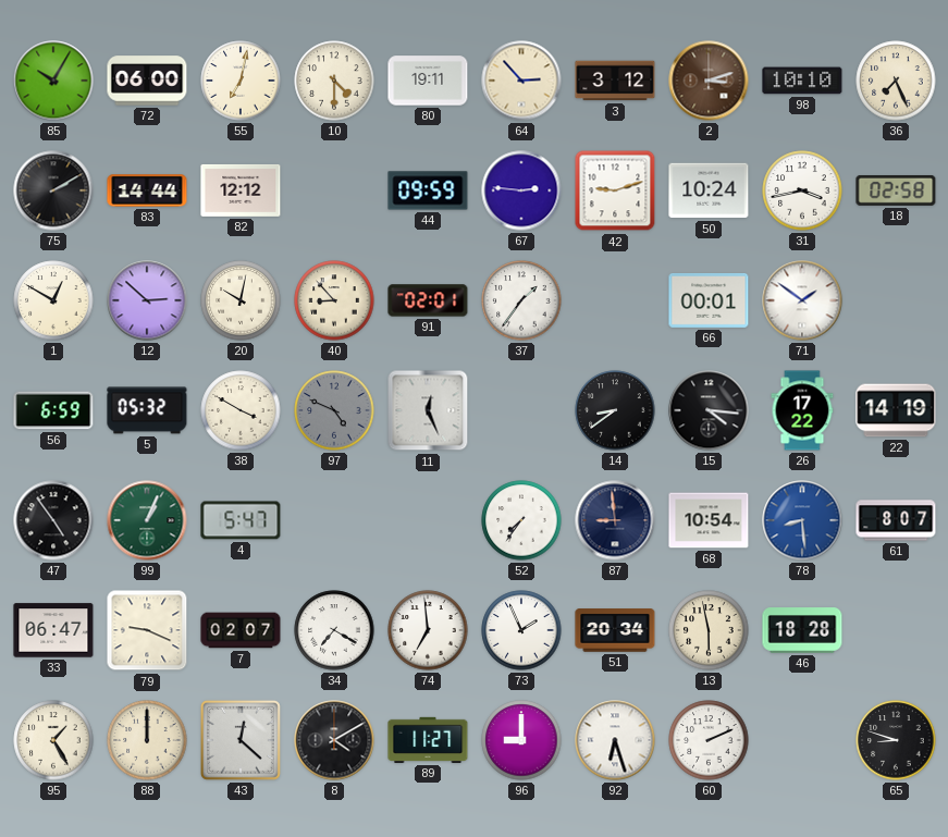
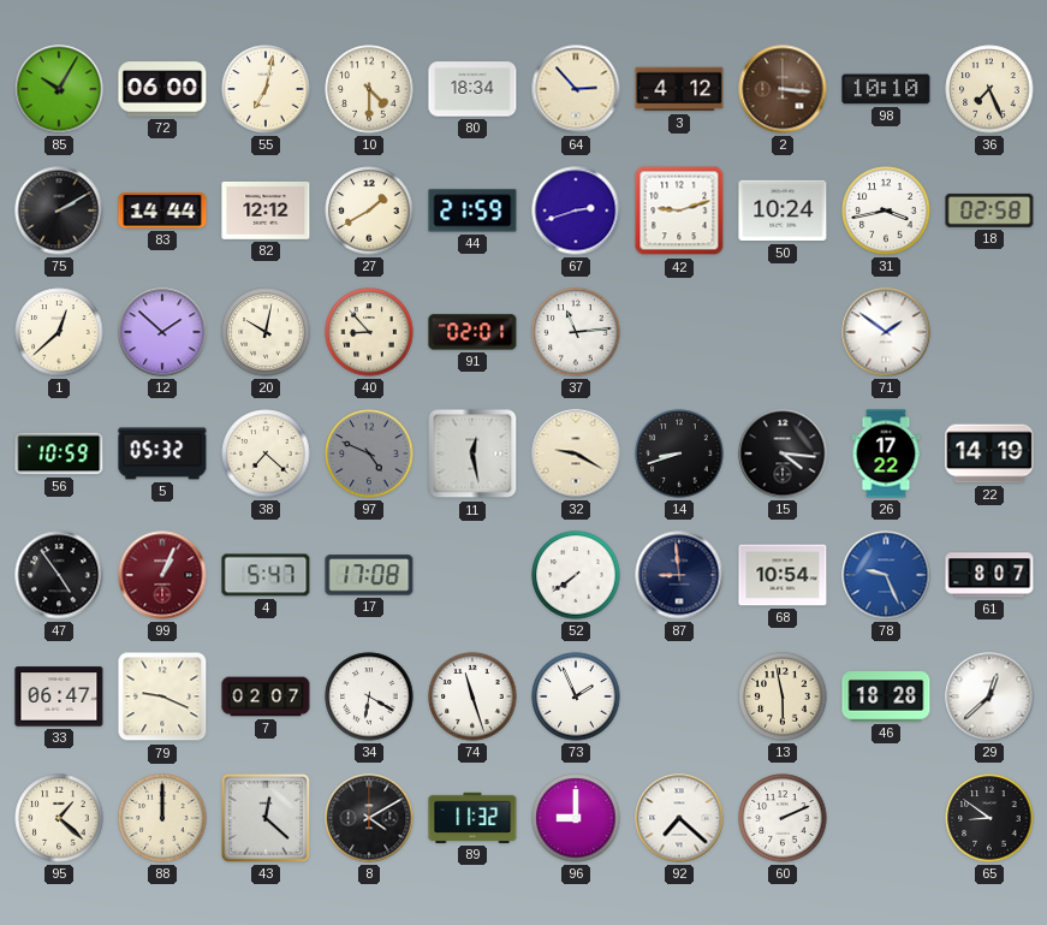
80: 19:11 -> 18:34 (472, 89)
3: 3:12 -> 4:12 (679, 89)
2: 3:12 -> 3:16 (783, 89)
27: none -> 1:40 (369, 211)
44: 09:59 -> 21:59 (472, 211)
67: 2:46 -> 2:42 (576, 211)
1: 12:50 -> 12:38 (59, 332)
12: 2:52 -> 1:52 (162, 332)
37: 1:36 -> 11:14 (576, 332)
66: 00:01 -> none (709, 301)
56: 6:59 -> 10:59 (59, 453)
38: 3:50 -> 7:22 (266, 453)
11: 12:26 -> 12:28 (472, 453)
32: none -> 9:20 (576, 453)
14: 8:39 -> 8:42 (679, 453)
99 dial: green -> burgundy (162, 575)
17: none -> 17:08 (369, 575)
52: 7:36 -> 7:39 (576, 575)
78: 8:29 -> 9:26 (886, 575)
34: 7:20 -> 6:20 (369, 696)
74: 6:59 -> 11:27 (472, 696)
51: 20:34 -> none (615, 630)
29: none -> 12:38 (989, 696)
95: 1:25 -> 1:22 (59, 818)
89: 11:27 -> 11:32 (472, 818)
92: 6:27 -> 7:22 (679, 818)
65: 8:48 -> 8:51 (989, 818)
